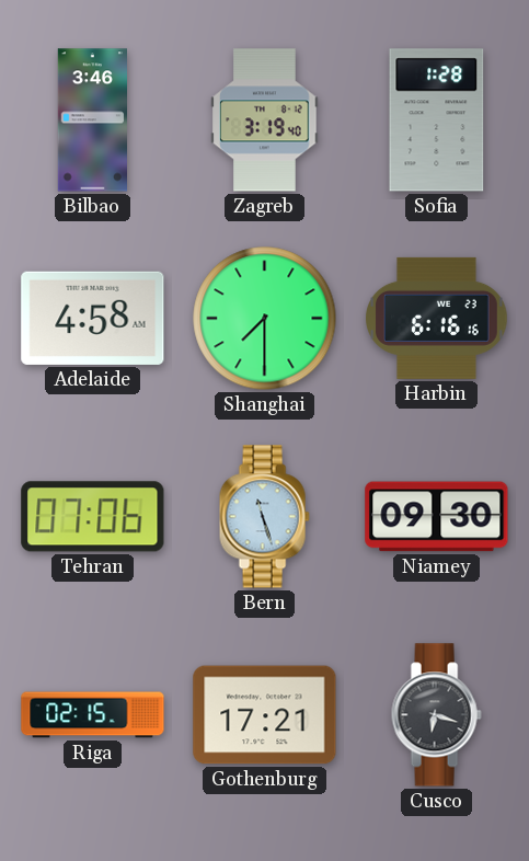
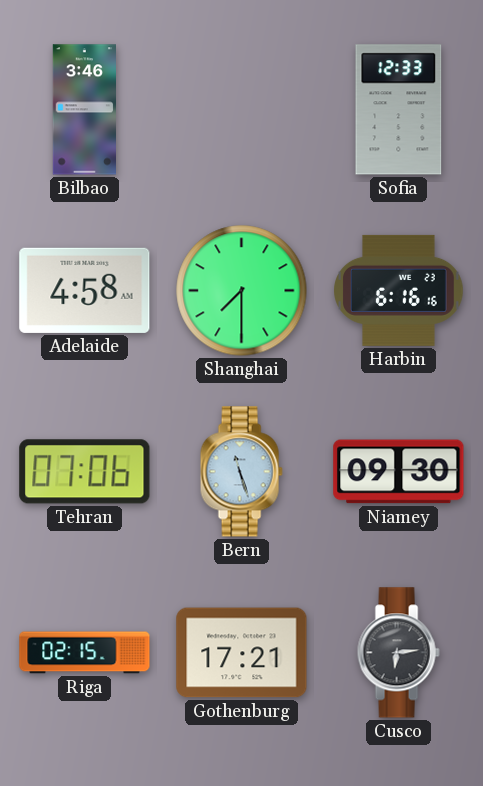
Zagreb: 3:19 -> none (265, 120)
Sofia: 1:28 -> 12:33 (399, 110)
Cusco: 6:18 -> 6:14 (398, 653)
